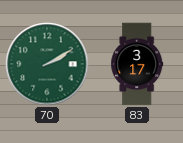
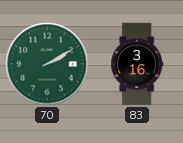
83: 3:17 -> 3:16 (137, 64)
